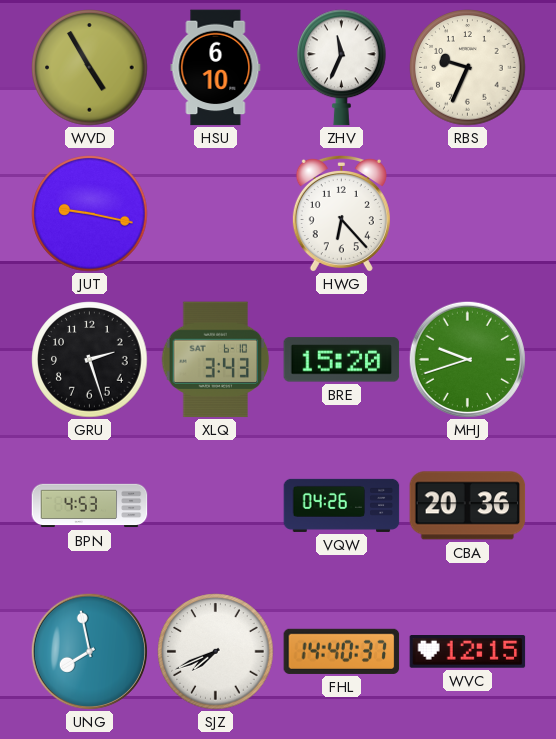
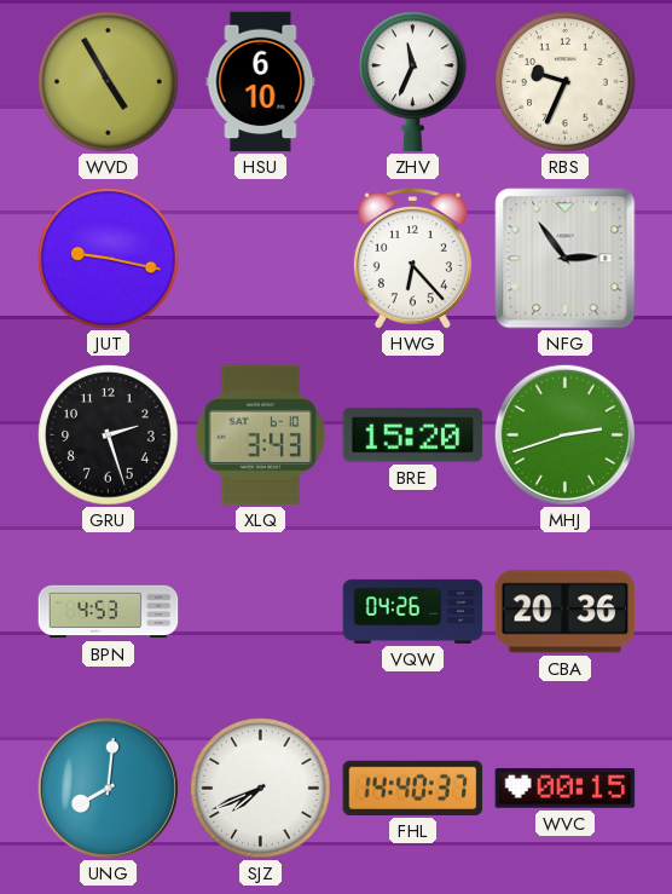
NFG: none -> 2:54 (566, 259)
MHJ: 9:42 -> 2:42 (564, 434)
UNG: 7:58 -> 8:01 (108, 788)
WVC: 12:15 -> 00:15 (566, 789)
